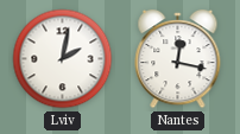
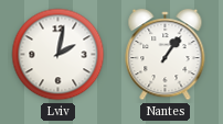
Nantes: 12:17 -> 1:06 (166, 55)
